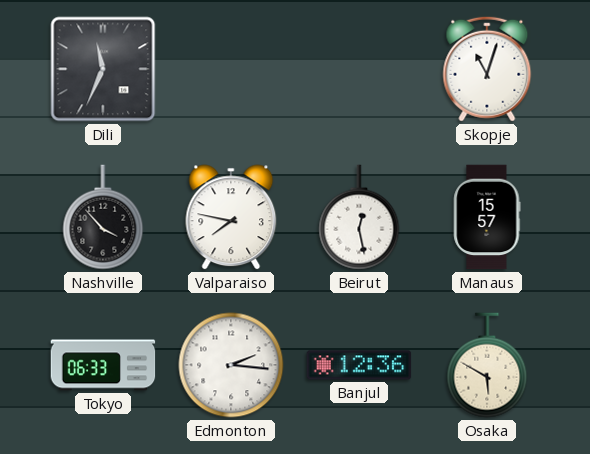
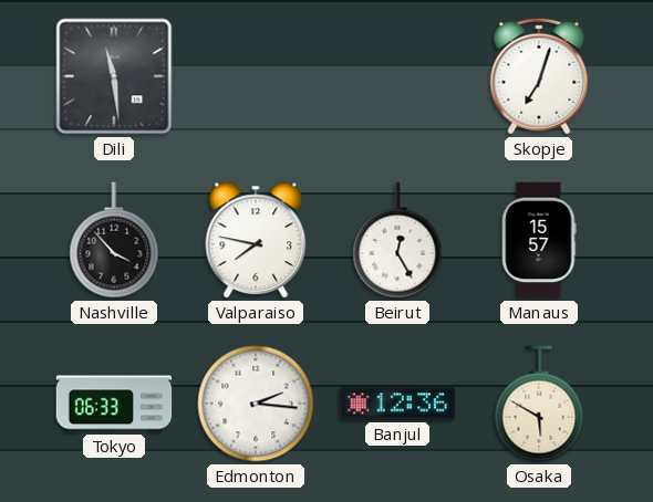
Dili: 11:34 -> 11:29 (114, 76)
Skopje: 11:03 -> 7:03 (539, 76)
Beirut: 12:28 -> 12:25 (397, 240)
